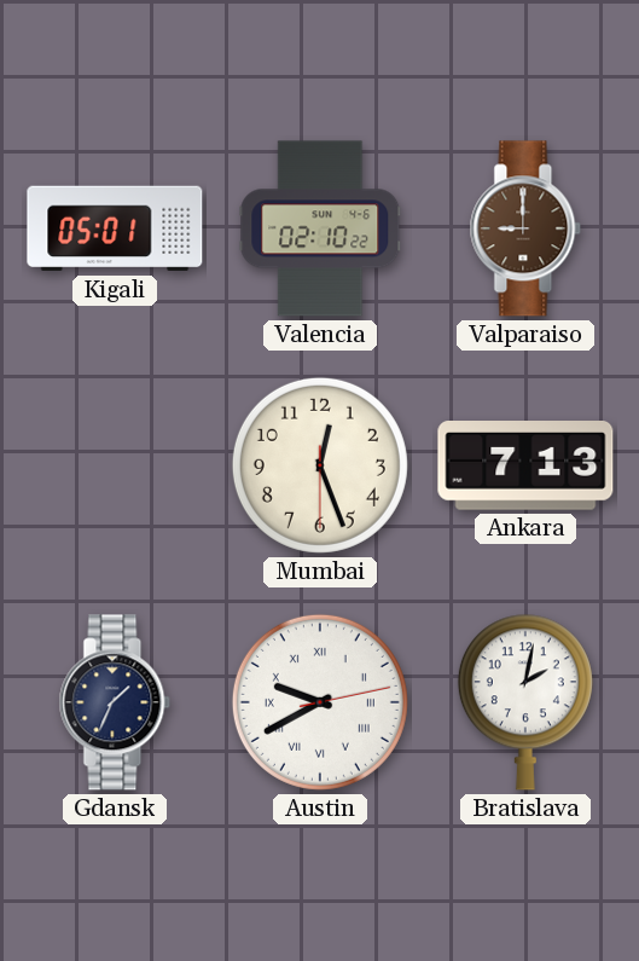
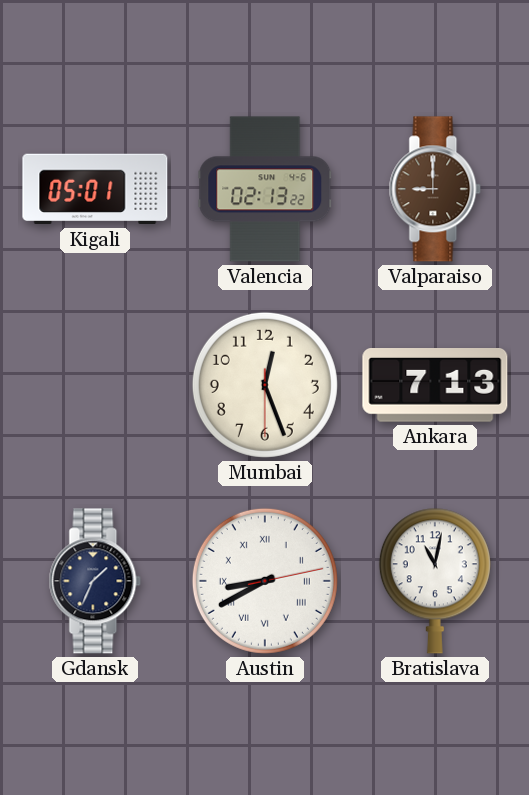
Valencia: 02:10 -> 02:13 (265, 189)
Austin: 9:40 -> 8:40 (265, 581)
Bratislava: 2:02 -> 11:02 (435, 581)
